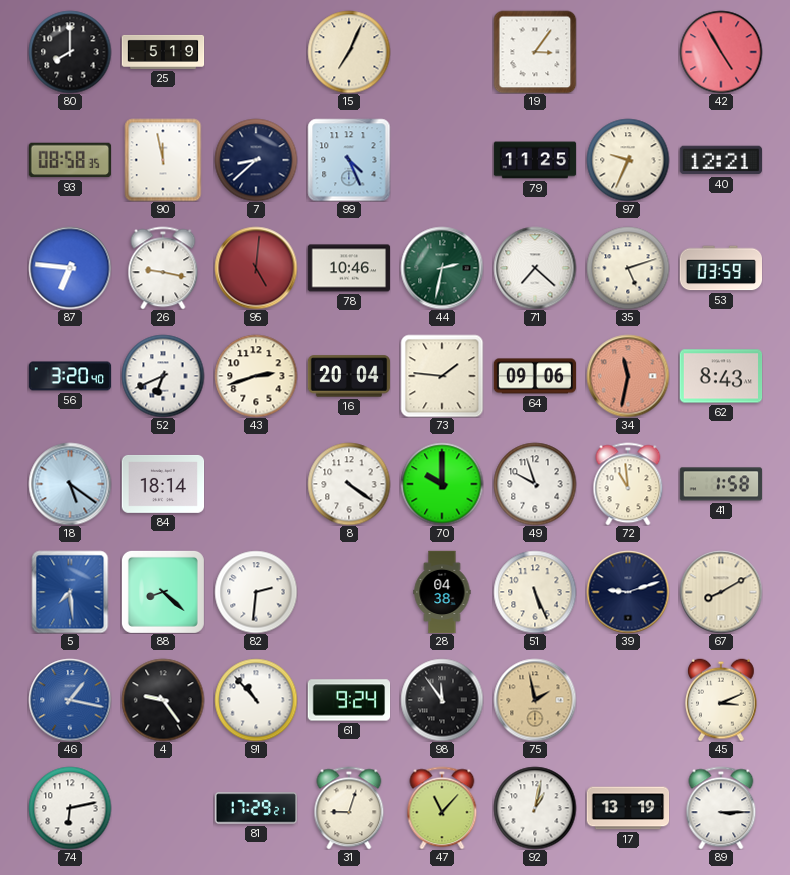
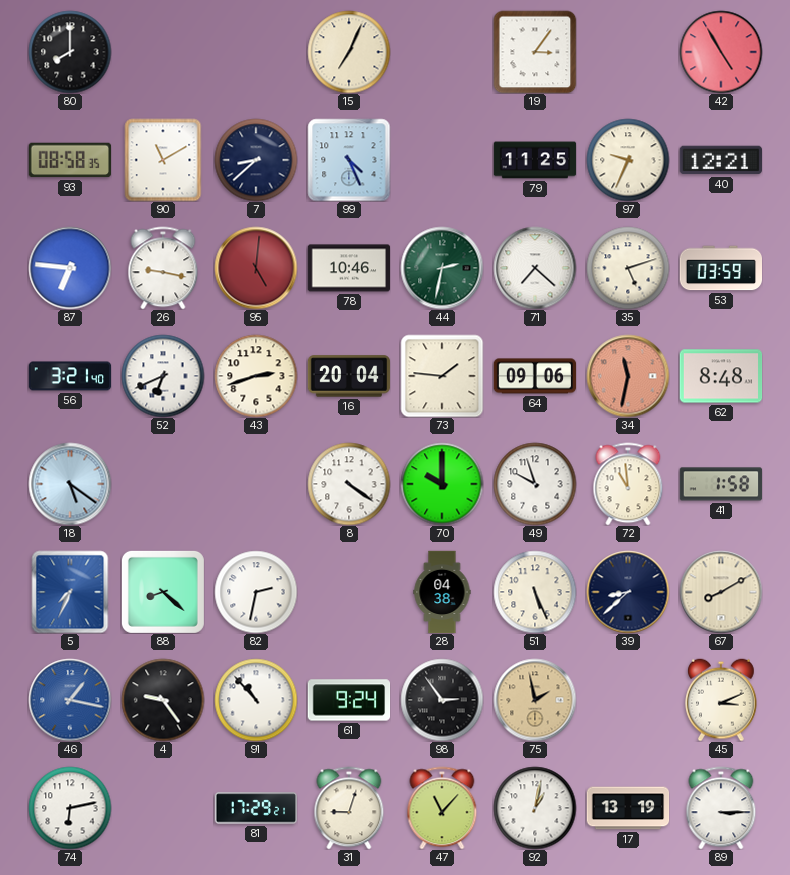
25: 5:19 -> none (163, 52)
90: 11:58 -> 11:10 (163, 160)
56: 3:20 -> 3:21 (70, 376)
62: 8:43 -> 8:48 (721, 376)
84: 18:14 -> none (163, 484)
5: 7:29 -> 7:34 (70, 592)
82: 2:31 -> 2:32 (256, 592)
39: 9:12 -> 8:38 (628, 592)
98: 11:54 -> 2:54 (442, 700)
